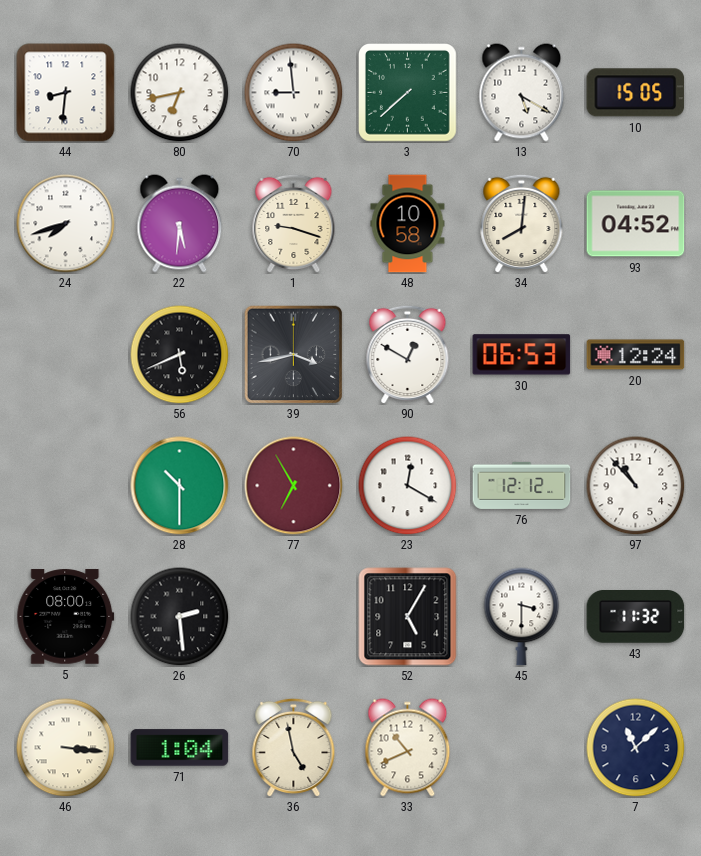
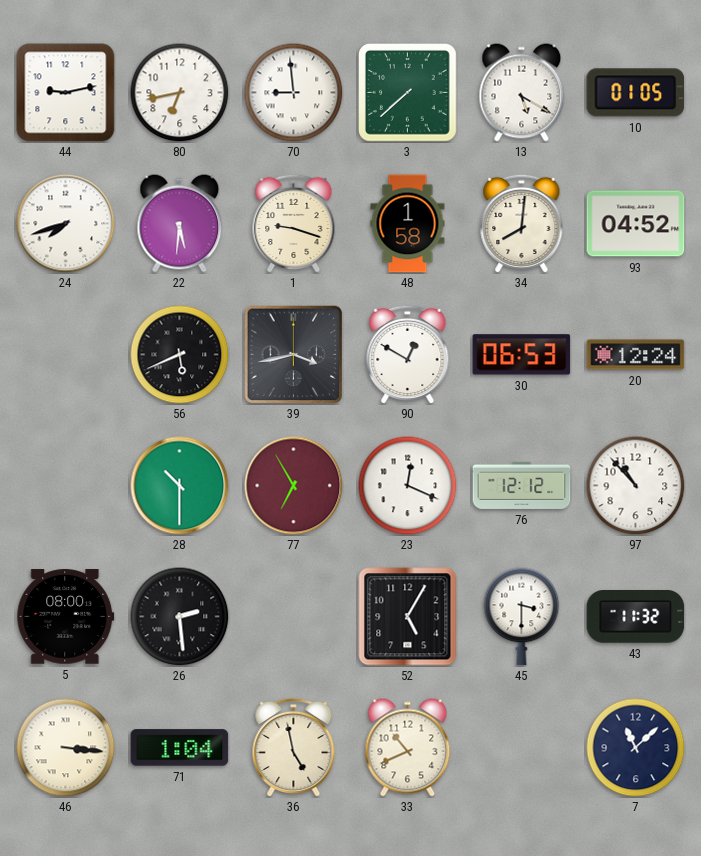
44: 8:31 -> 9:13 (66, 93)
10: 15:05 -> 01:05 (636, 93)
48: 10:58 -> 1:58 (408, 224)
23: 12:20 -> 12:19 (408, 486)
